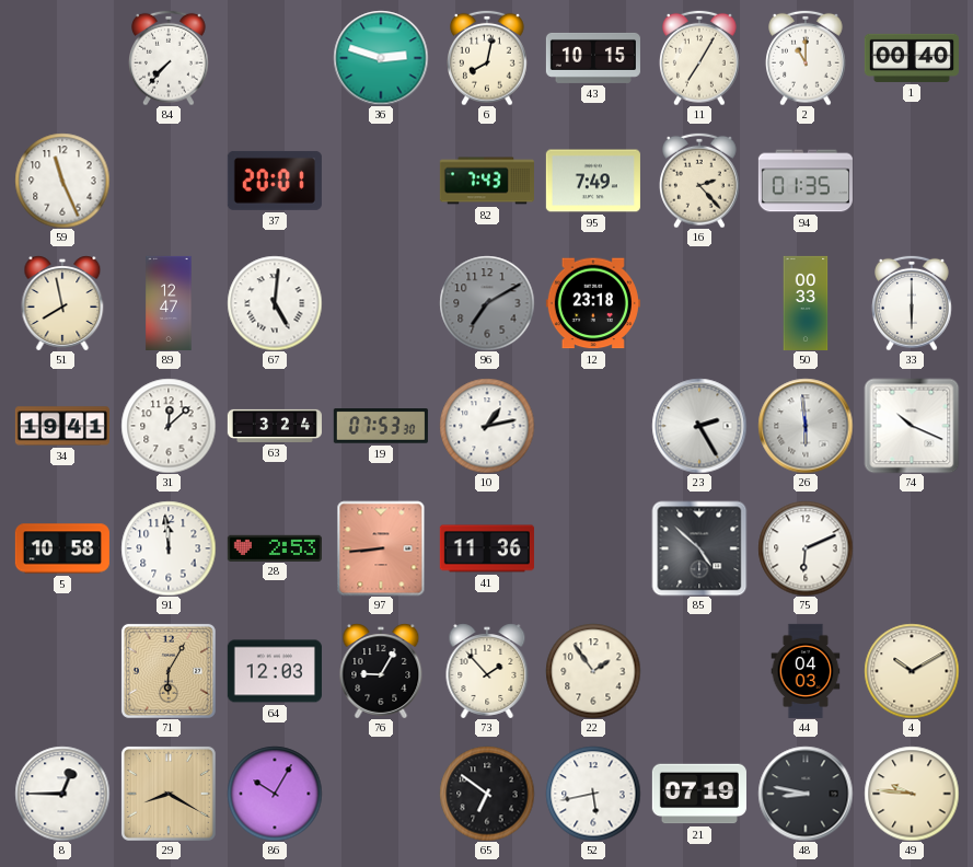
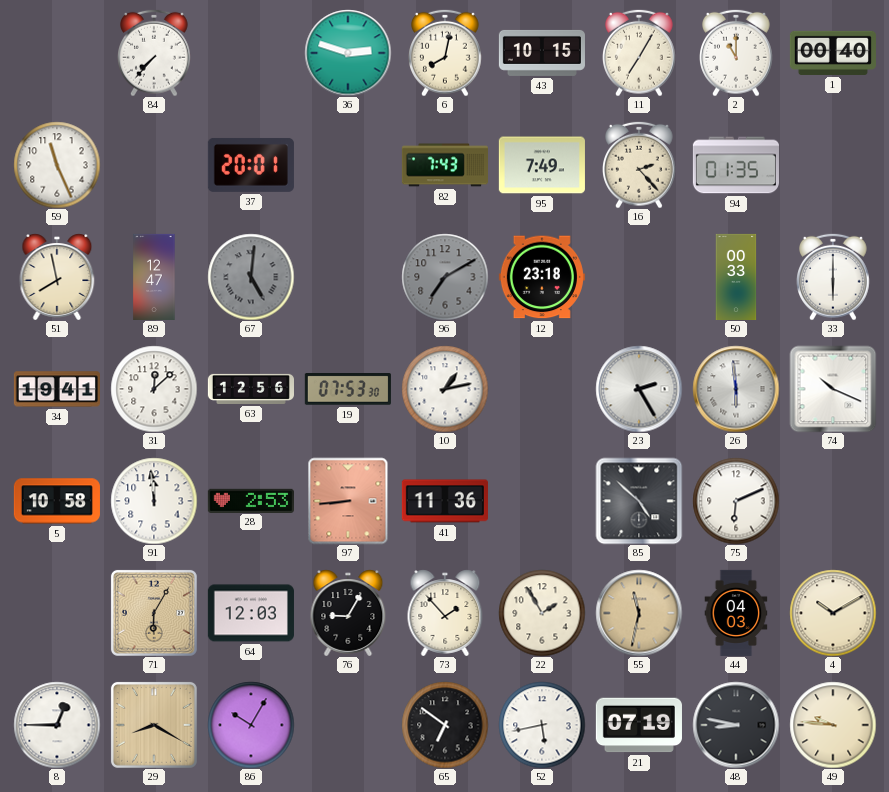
67 dial: white -> grey (251, 277)
63: 3:24 -> 12:56 (250, 389)
22: 1:54 -> 1:55 (542, 613)
55: none -> 11:32 (639, 613)
